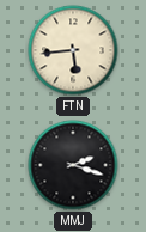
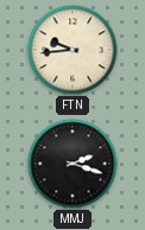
FTN: 5:44 -> 9:44 (72, 50)
